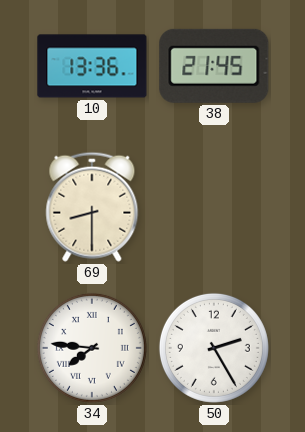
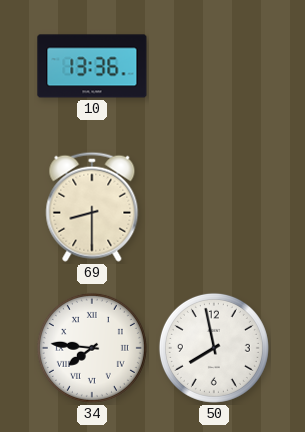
38: 21:45 -> none (214, 66)
50: 2:25 -> 7:58 (214, 348)
